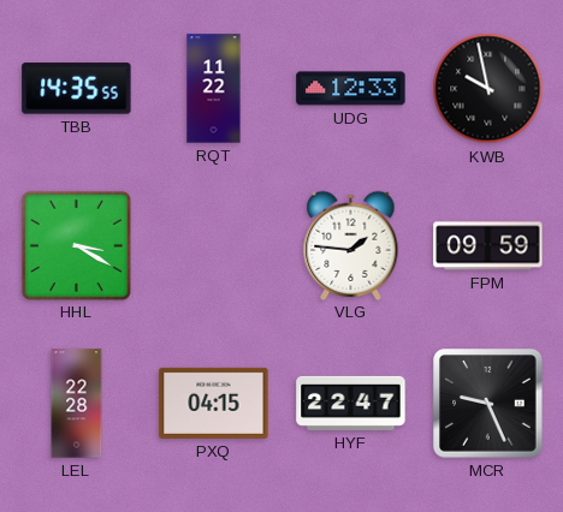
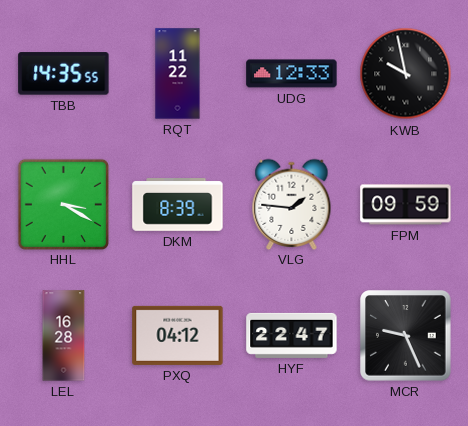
DKM: none -> 8:39 (178, 205)
LEL: 22:28 -> 16:28 (64, 336)
PXQ: 04:15 -> 04:12 (178, 335)
